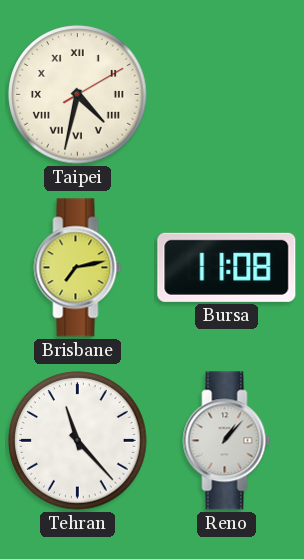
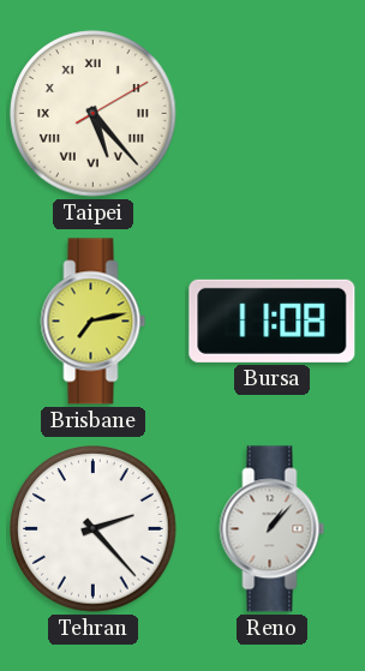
Taipei: 4:32 -> 5:23 (94, 114)
Tehran: 11:23 -> 2:23 (94, 529)
